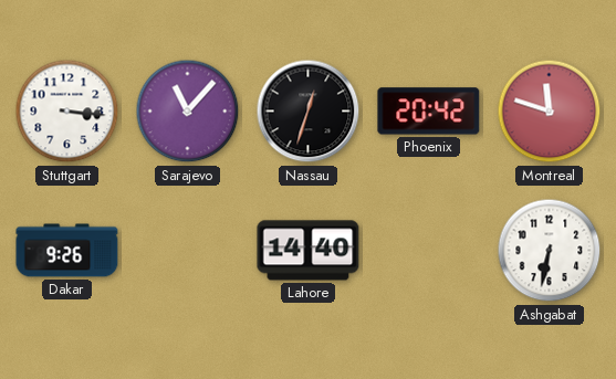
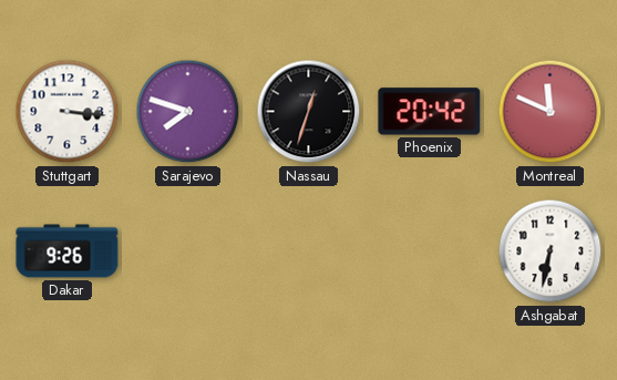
Sarajevo: 11:07 -> 7:48 (188, 112)
Montreal: 11:48 -> 11:49 (551, 112)
Lahore: 14:40 -> none (309, 251)
